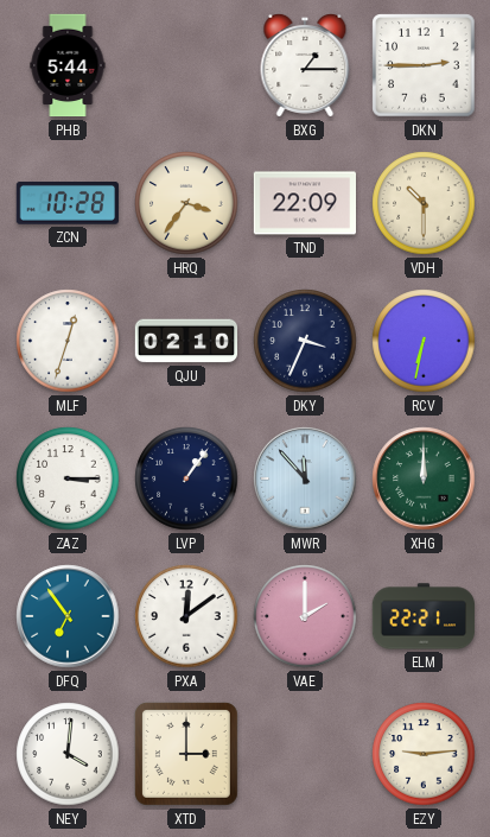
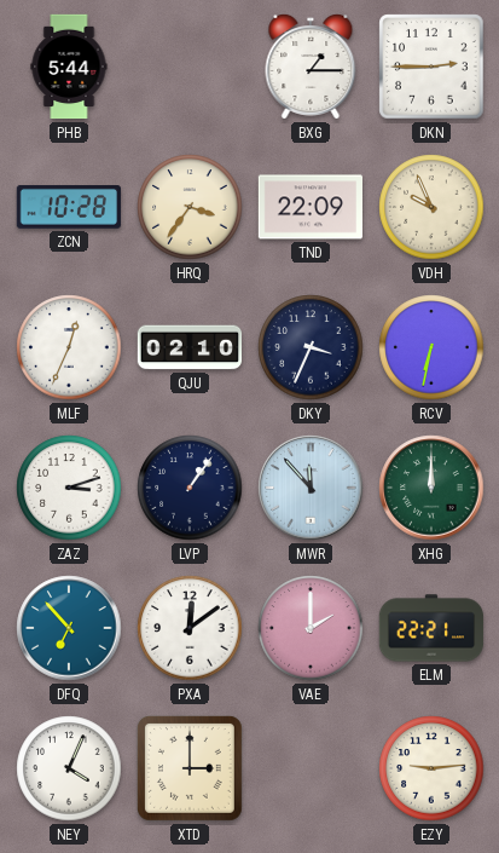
VDH: 10:30 -> 9:56 (431, 207)
MLF: 12:33 -> 12:34 (69, 347)
ZAZ: 3:15 -> 3:12 (69, 488)
DFQ: 6:54 -> 6:53 (69, 628)
NEY: 4:01 -> 4:04 (69, 768)
